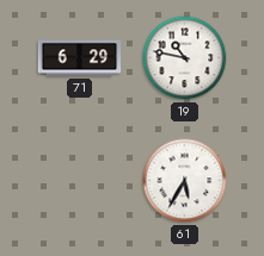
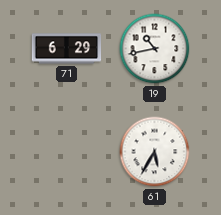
19: 10:47 -> 10:43 (155, 49)
